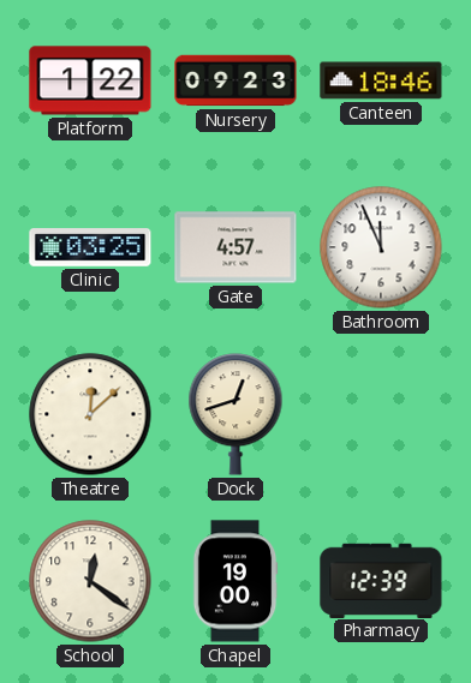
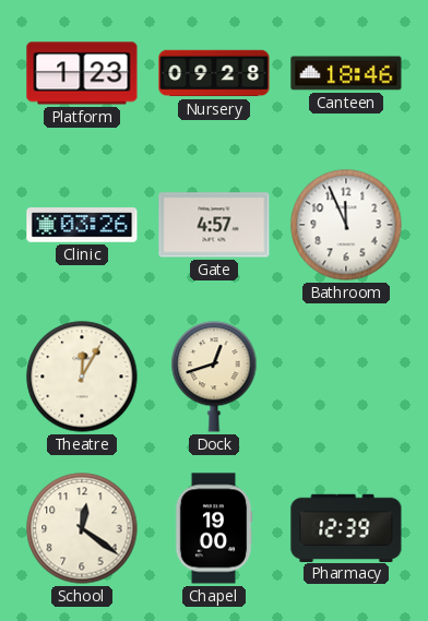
Platform: 1:22 -> 1:23 (82, 73)
Nursery: 09:23 -> 09:28 (214, 73)
Clinic: 03:25 -> 03:26 (82, 225)
Theatre: 12:08 -> 12:05 (82, 377)
